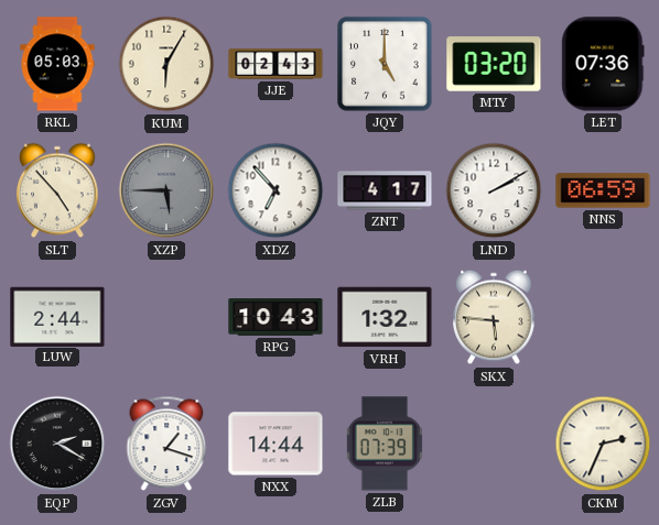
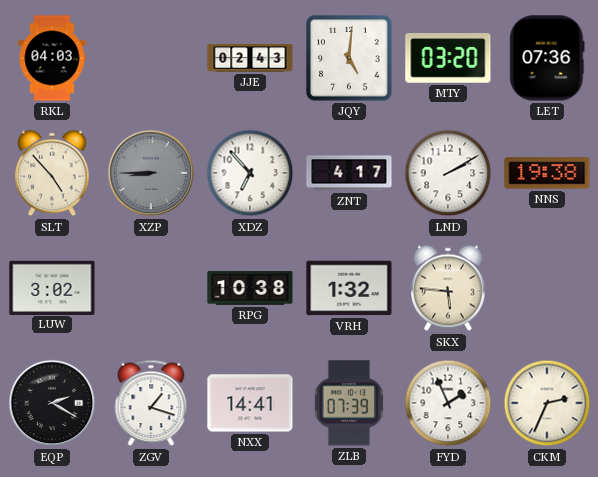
RKL: 05:03 -> 04:03 (52, 58)
KUM: 6:05 -> none (166, 64)
JQY: 5:00 -> 5:01 (349, 58)
XZP: 5:45 -> 8:45 (151, 173)
NNS: 06:59 -> 19:38 (547, 173)
LUW: 2:44 -> 3:02 (52, 287)
RPG: 10:43 -> 10:38 (250, 288)
NXX: 14:44 -> 14:41 (250, 403)
FYD: none -> 1:56 (448, 403)
